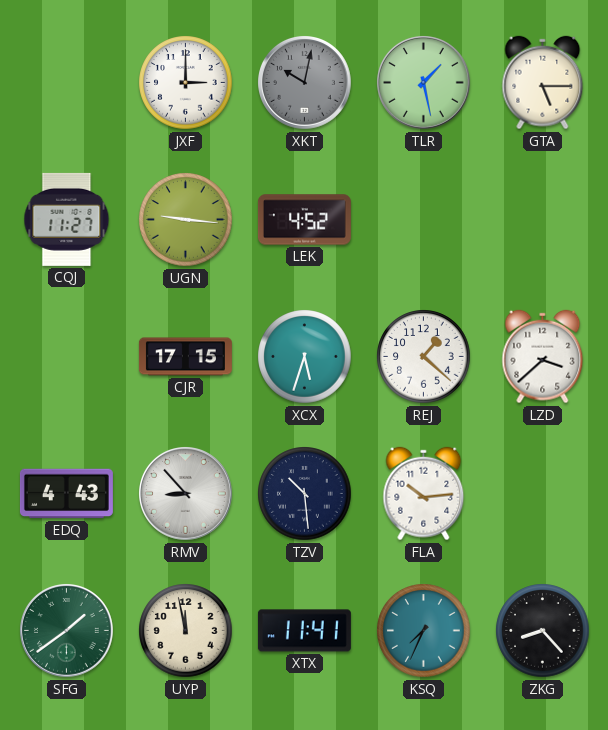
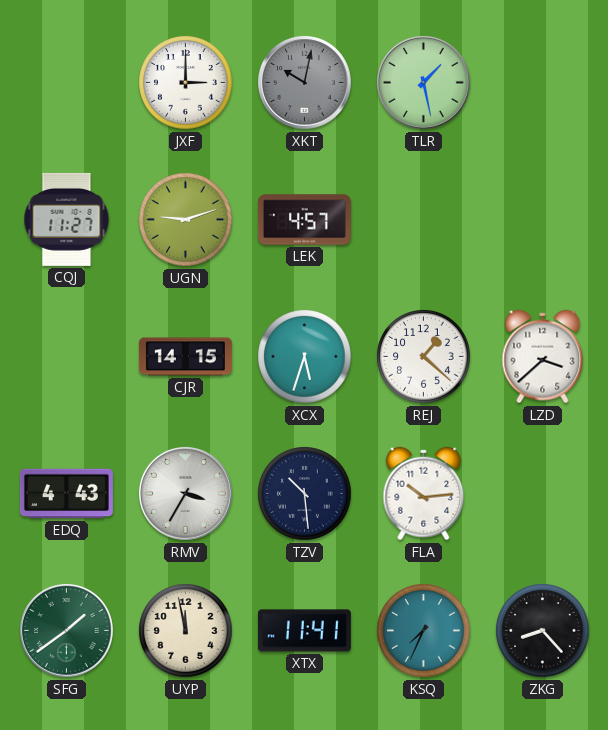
GTA: 5:15 -> none (543, 83)
UGN: 9:16 -> 9:12 (186, 220)
LEK: 4:52 -> 4:57 (304, 220)
CJR: 17:15 -> 14:15 (185, 357)
RMV: 8:53 -> 3:35 (186, 494)
